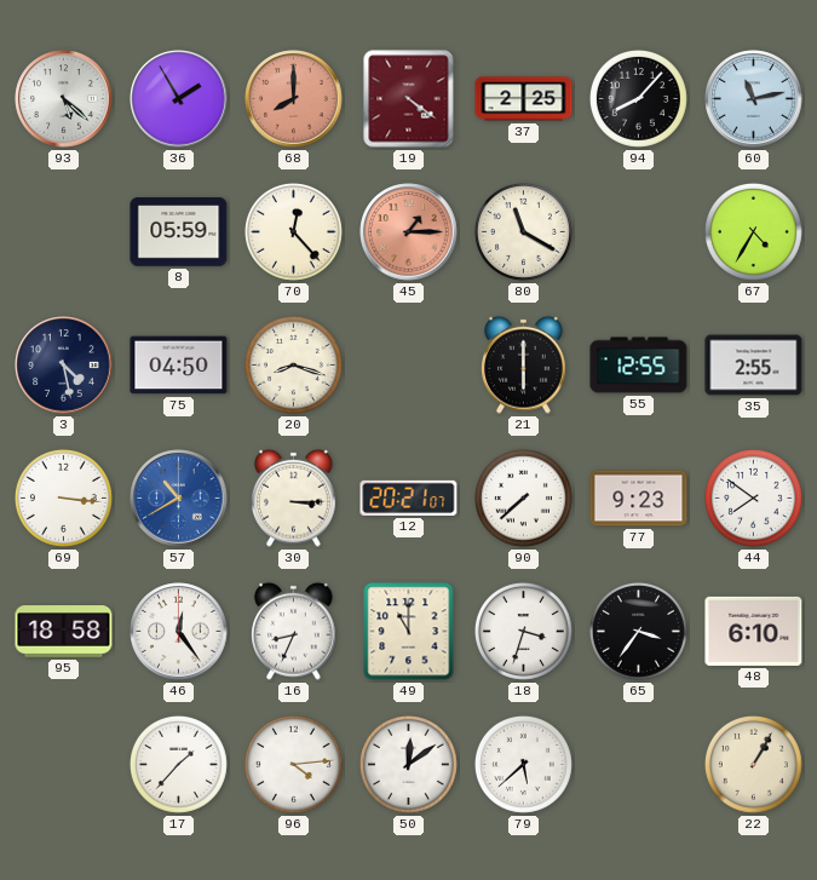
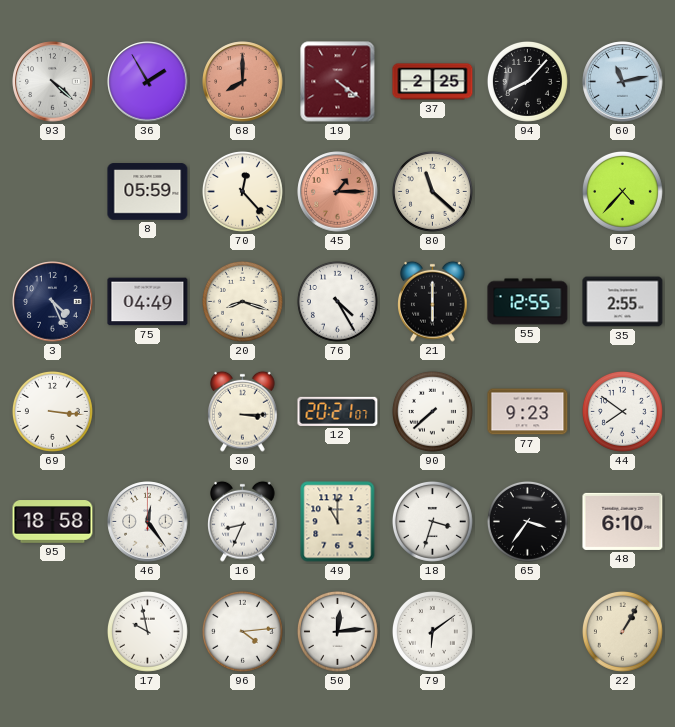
93: 5:22 -> 4:22 (53, 82)
80: 11:20 -> 11:22 (432, 191)
67: 4:35 -> 4:37 (622, 191)
3: 4:28 -> 4:26 (53, 302)
75: 04:50 -> 04:49 (148, 302)
76: none -> 4:25 (337, 301)
57: 10:40 -> none (179, 499)
17: 1:37 -> 9:58 (147, 631)
50: 12:09 -> 12:14 (337, 631)
79: 5:38 -> 6:09 (432, 631)
